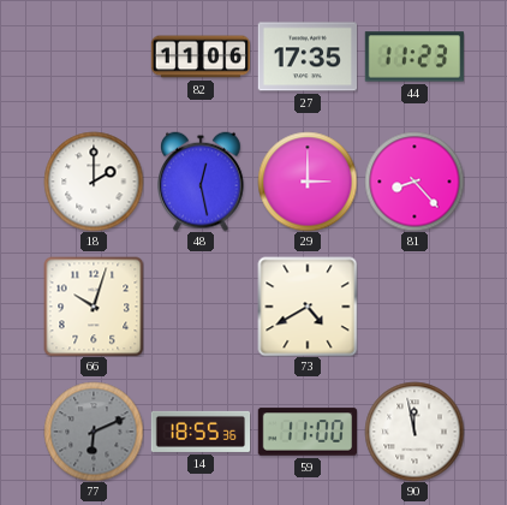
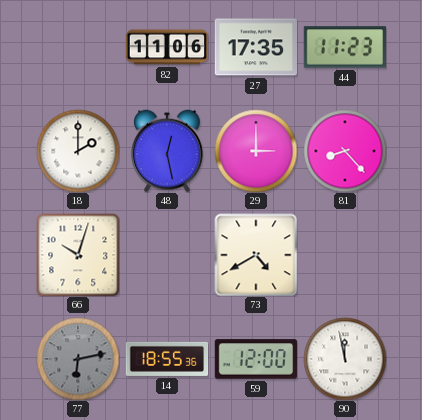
77: 6:11 -> 6:13 (78, 359)
59: 11:00 -> 12:00 (255, 359)
